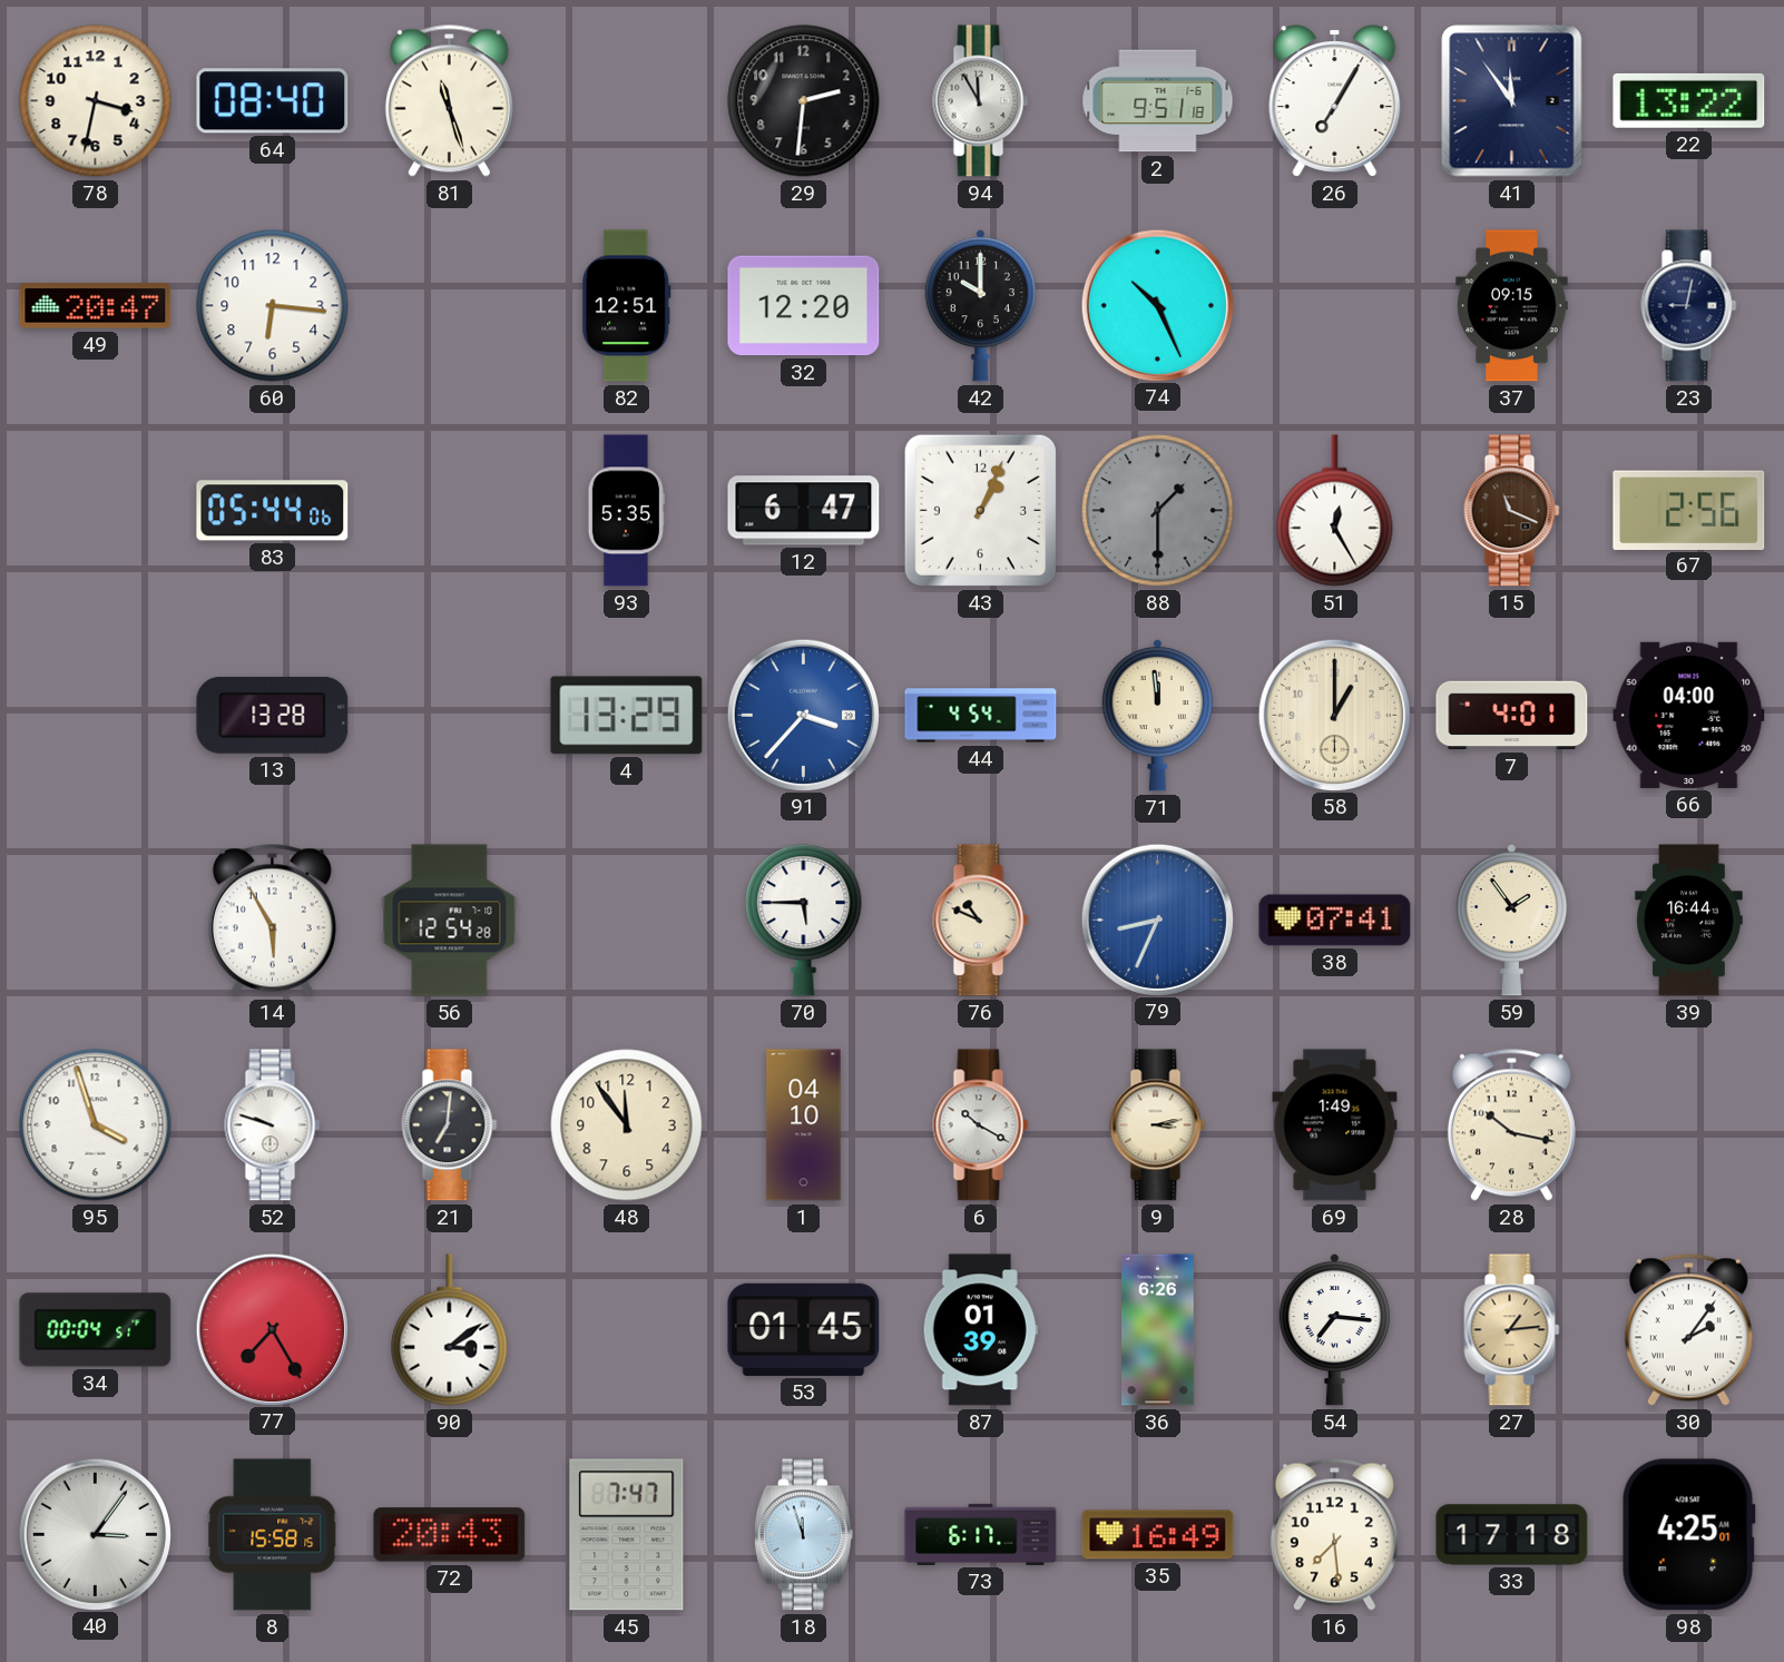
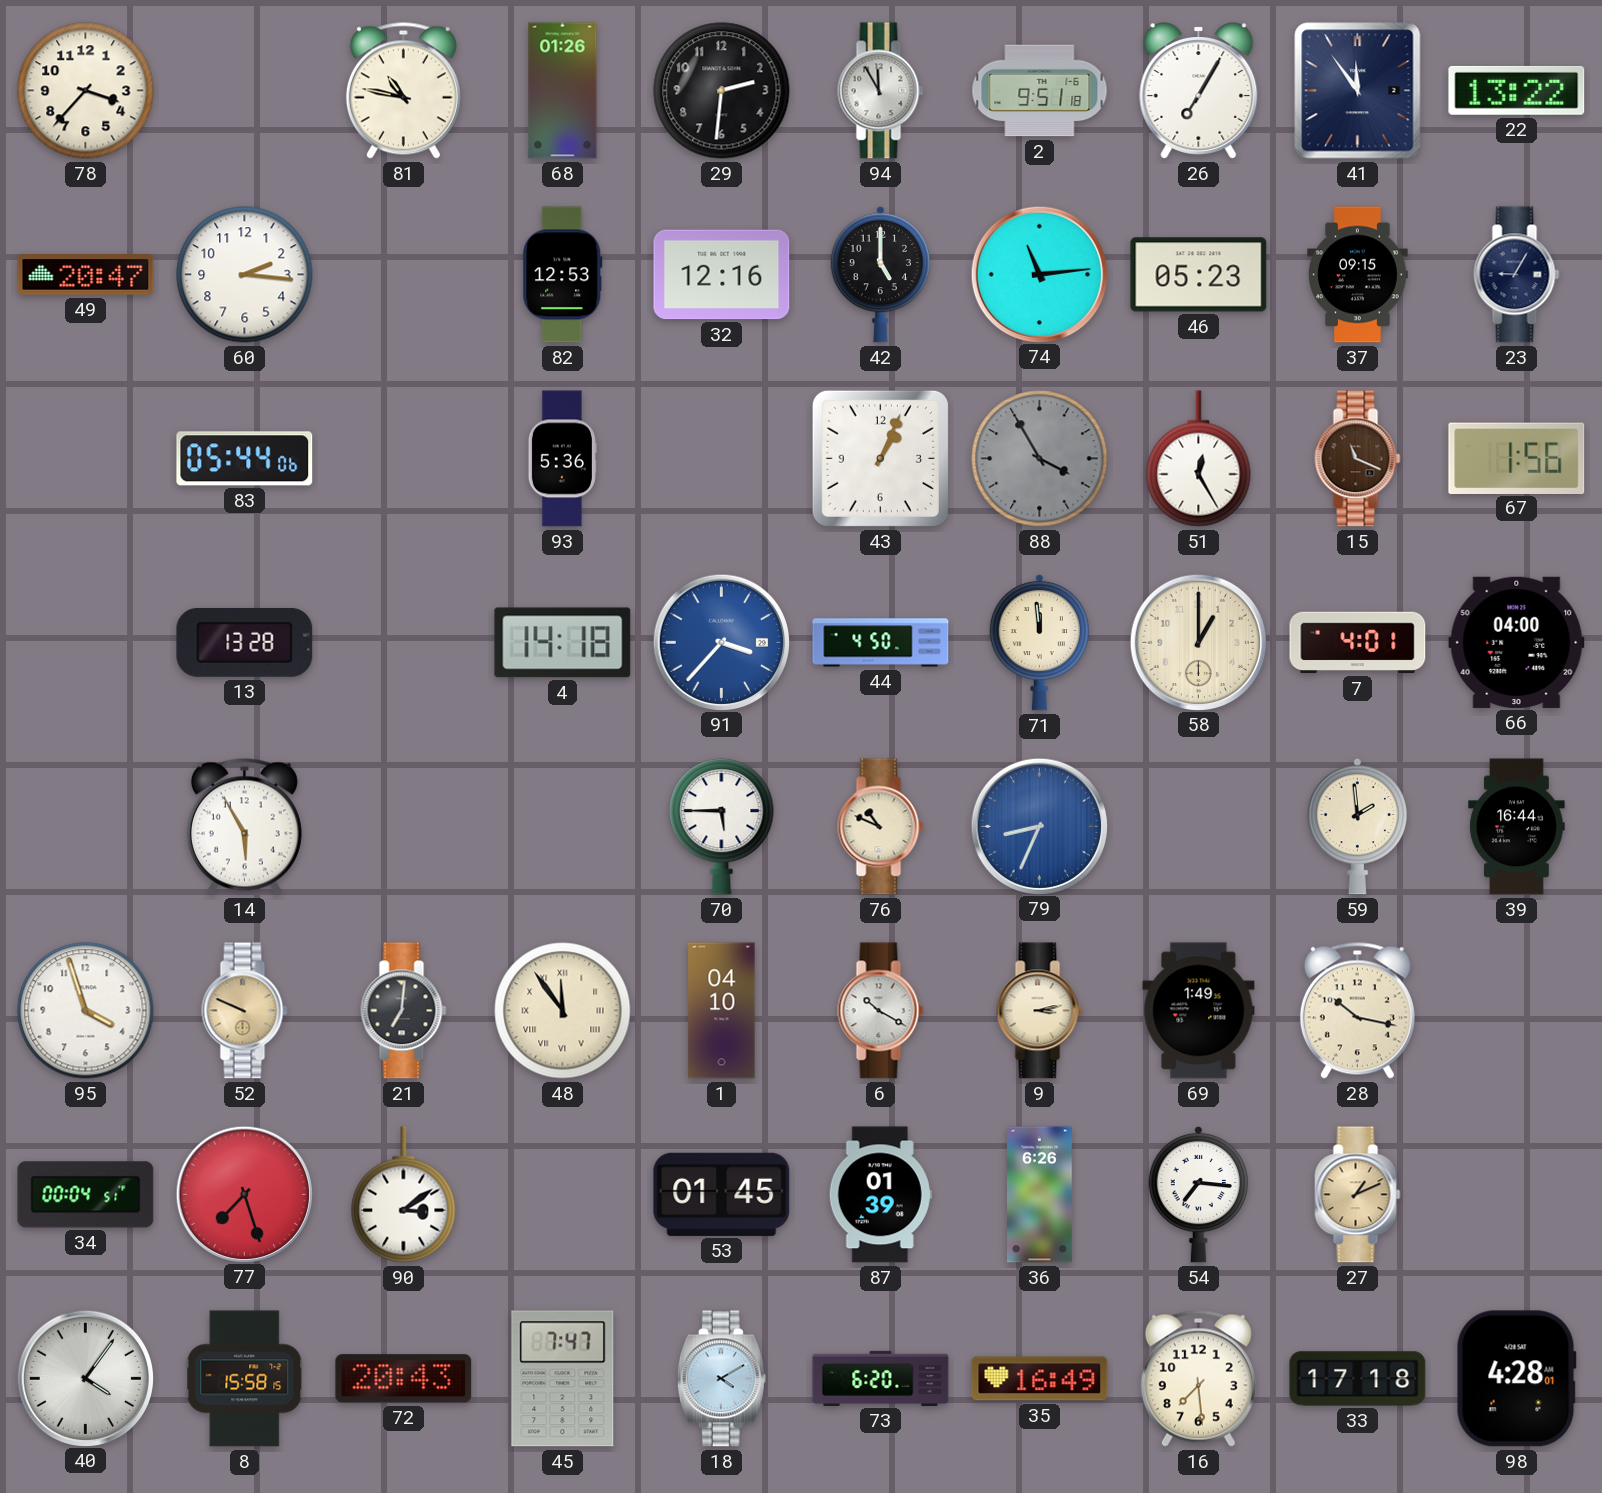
78: 3:32 -> 3:37 (86, 91)
64: 08:40 -> none (273, 101)
81: 11:27 -> 10:47 (403, 90)
68: none -> 01:26 (563, 91)
60: 6:16 -> 2:16 (245, 275)
82: 12:51 -> 12:53 (563, 275)
32: 12:20 -> 12:16 (722, 275)
42: 10:00 -> 5:00 (881, 274)
74: 10:26 -> 11:14 (1039, 274)
46: none -> 05:23 (1199, 275)
23: 9:02 -> 9:05 (1517, 275)
93: 5:35 -> 5:36 (562, 459)
12: 6:47 -> none (804, 511)
88: 1:30 -> 3:55 (1040, 459)
67: 2:56 -> 1:56 (1517, 458)
4: 13:29 -> 14:18 (563, 643)
44: 4:54 -> 4:50 (881, 643)
56: 12:54 -> none (450, 921)
38: 07:41 -> none (1335, 921)
59: 1:54 -> 1:59 (1358, 826)
52: 9:48 -> 9:49 (245, 1011)
52 dial: white -> champagne (245, 1011)
48 numerals: Arabic -> Roman (563, 1011)
77: 7:25 -> 7:27 (244, 1194)
27: 1:14 -> 1:11 (1358, 1195)
30: 2:06 -> none (1688, 1329)
40: 3:06 -> 4:06 (85, 1378)
18: 11:57 -> 4:10 (721, 1379)
73: 6:17 -> 6:20 (881, 1378)
98: 4:25 -> 4:28 (1516, 1379)
